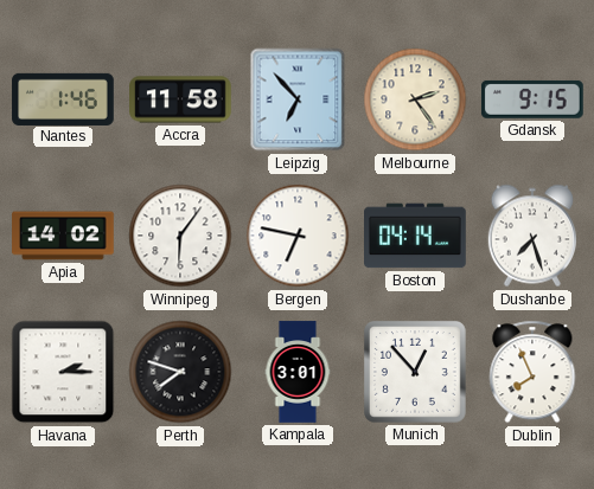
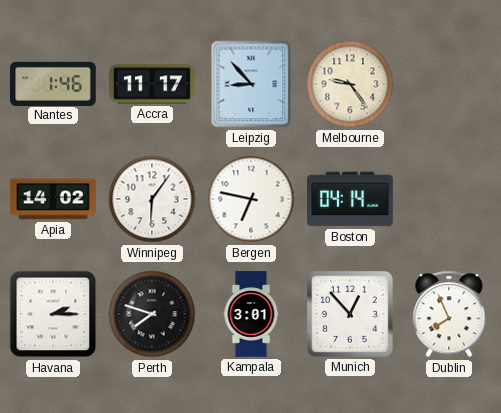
Accra: 11:58 -> 11:17 (152, 84)
Leipzig: 6:53 -> 8:53 (251, 84)
Melbourne: 2:24 -> 9:24 (350, 84)
Gdansk: 9:15 -> none (532, 99)
Dushanbe: 7:27 -> none (531, 236)
